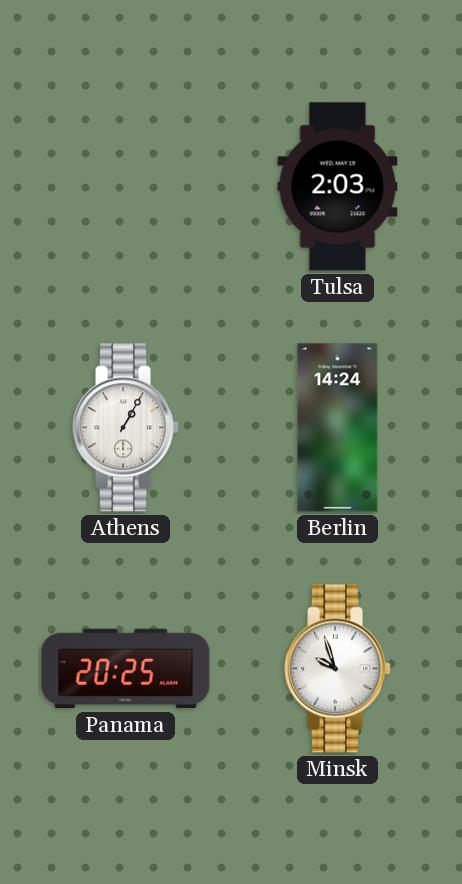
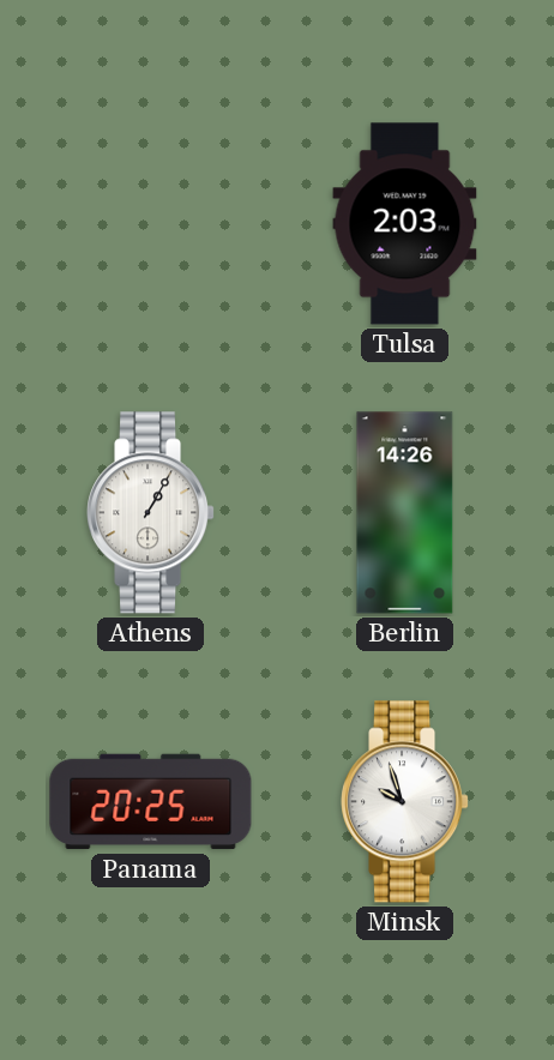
Berlin: 14:24 -> 14:26 (405, 513)
